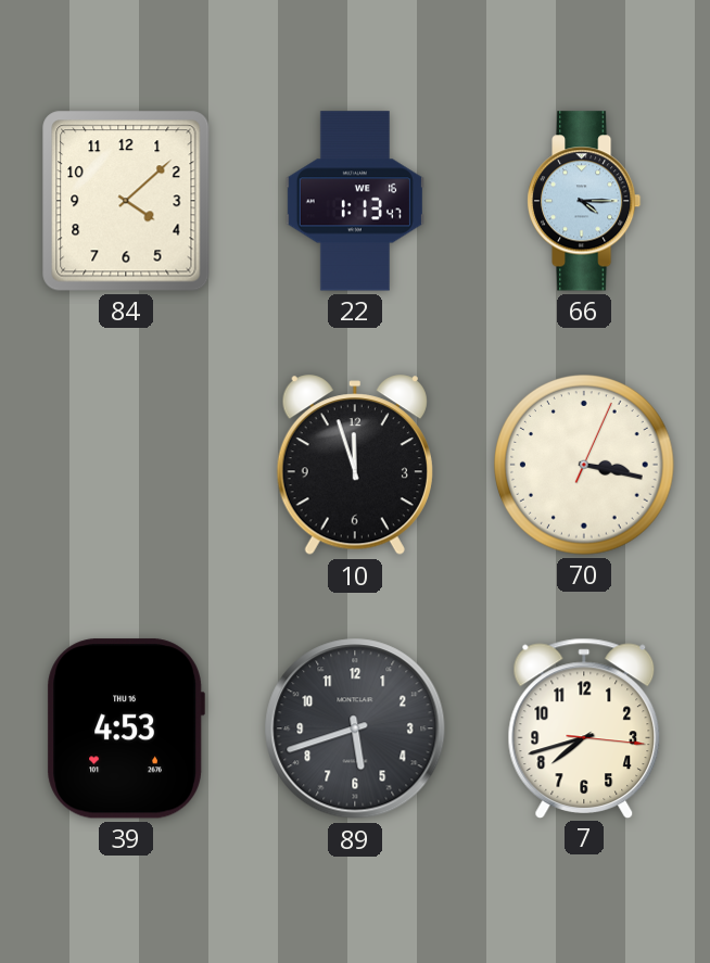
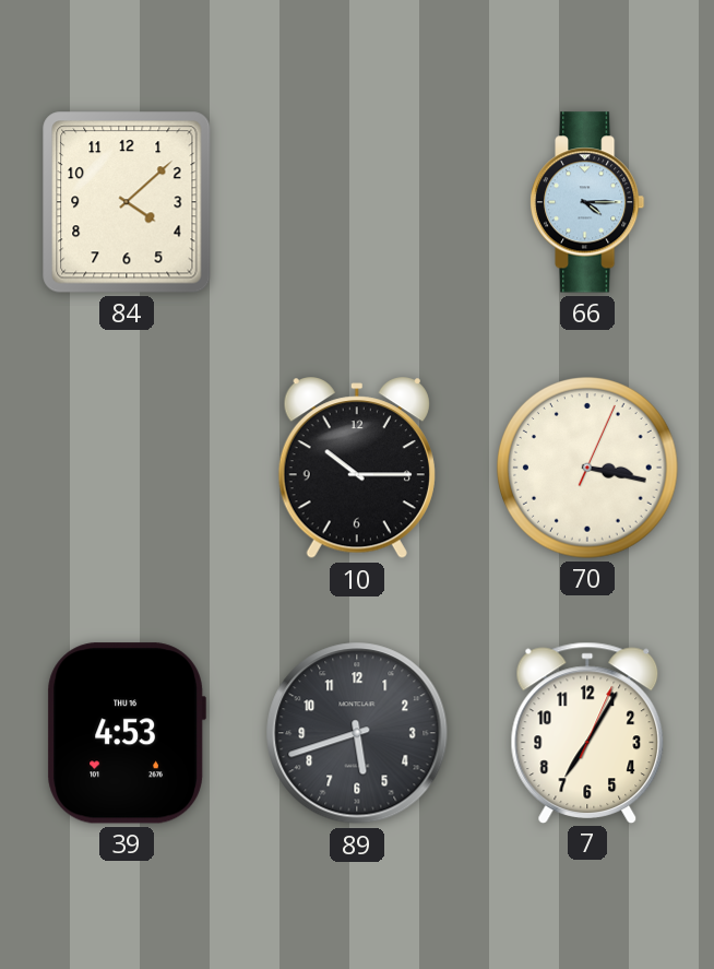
22: 1:13 -> none (355, 201)
10: 11:57 -> 10:15 (357, 469)
7: 7:42 -> 7:05 (587, 732)
